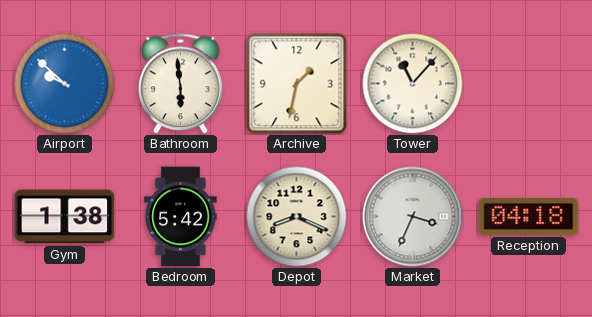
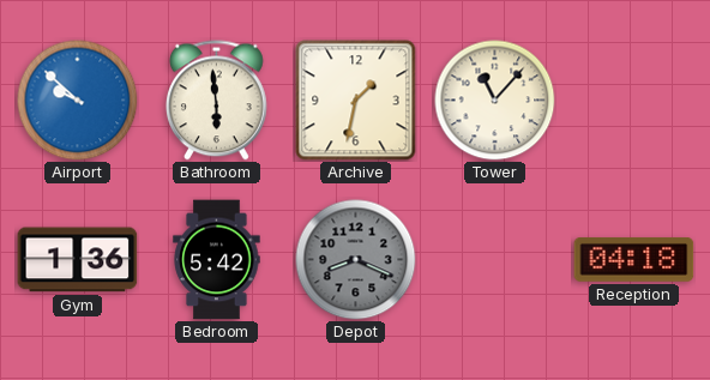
Gym: 1:38 -> 1:36 (78, 260)
Depot dial: cream -> grey (356, 260)
Market: 3:34 -> none (413, 217)
